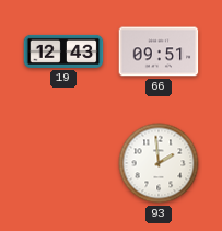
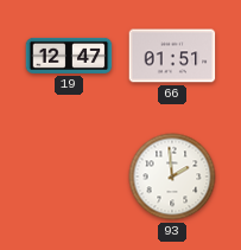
19: 12:43 -> 12:47 (69, 56)
66: 09:51 -> 01:51 (172, 56)
